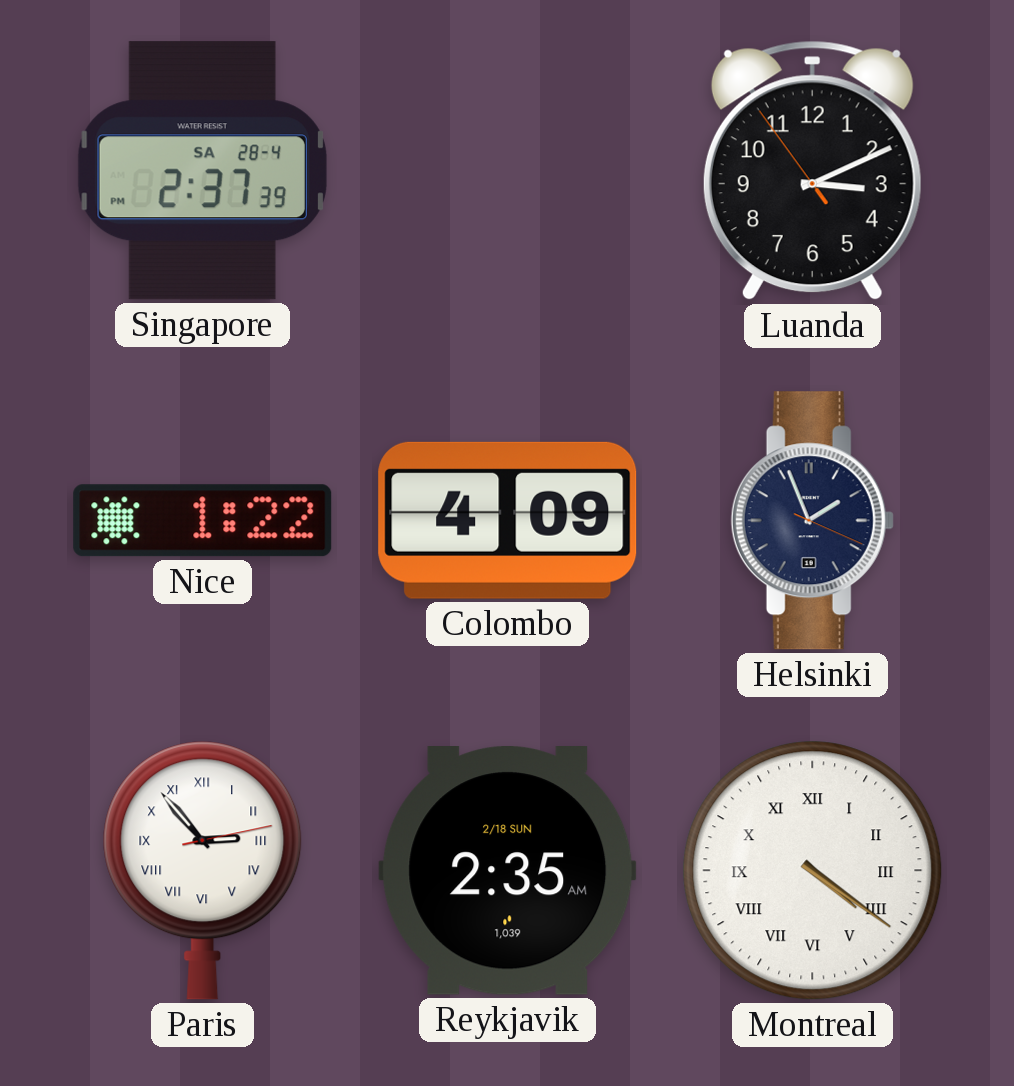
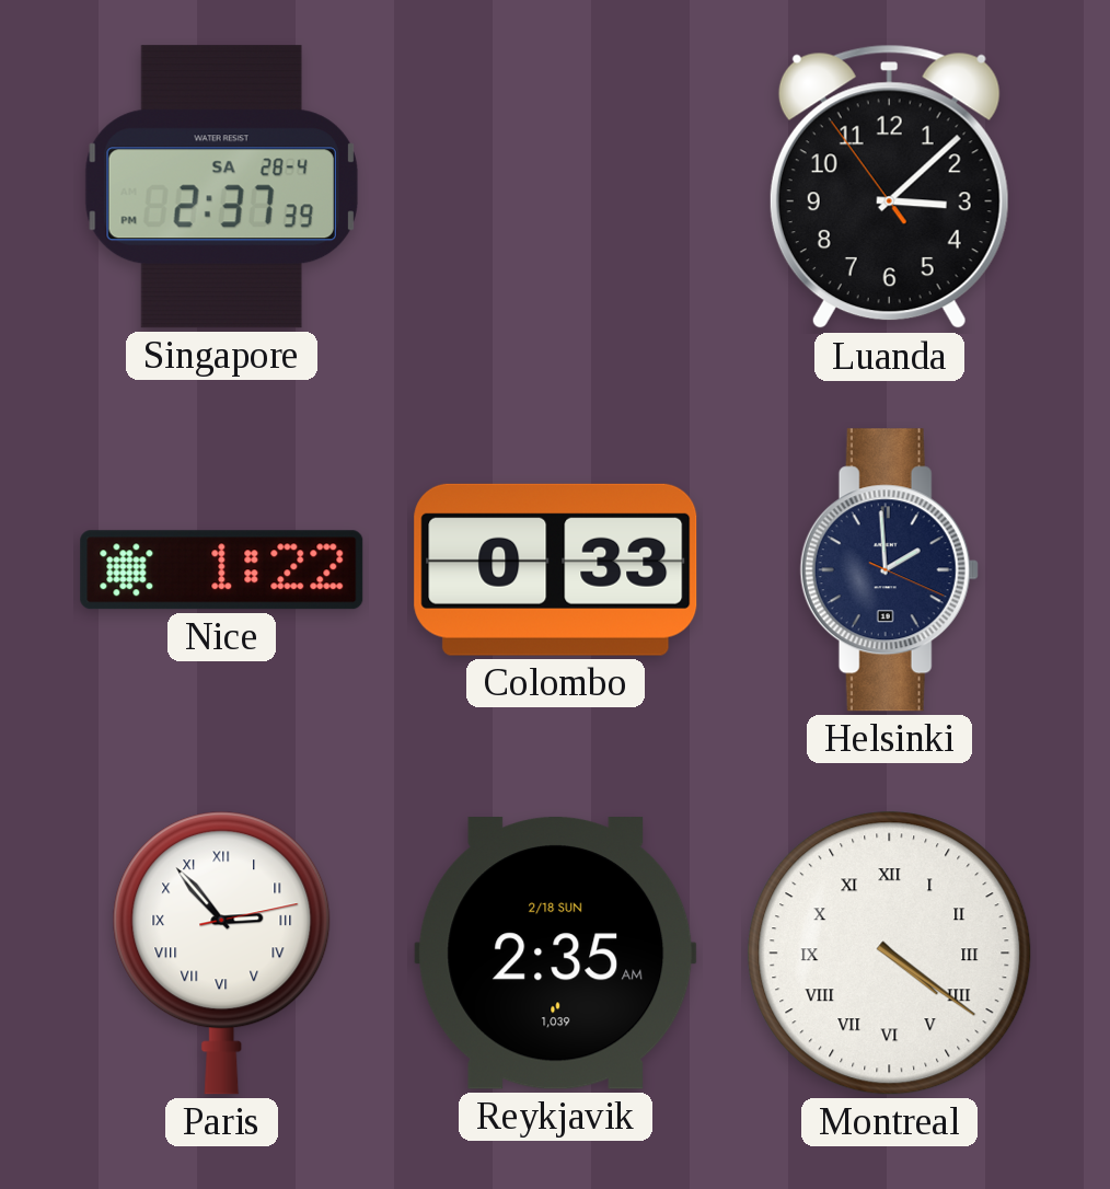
Luanda: 3:10 -> 3:07 (889, 187)
Colombo: 4:09 -> 0:33 (556, 569)
Helsinki: 1:56 -> 1:59 (889, 570)
